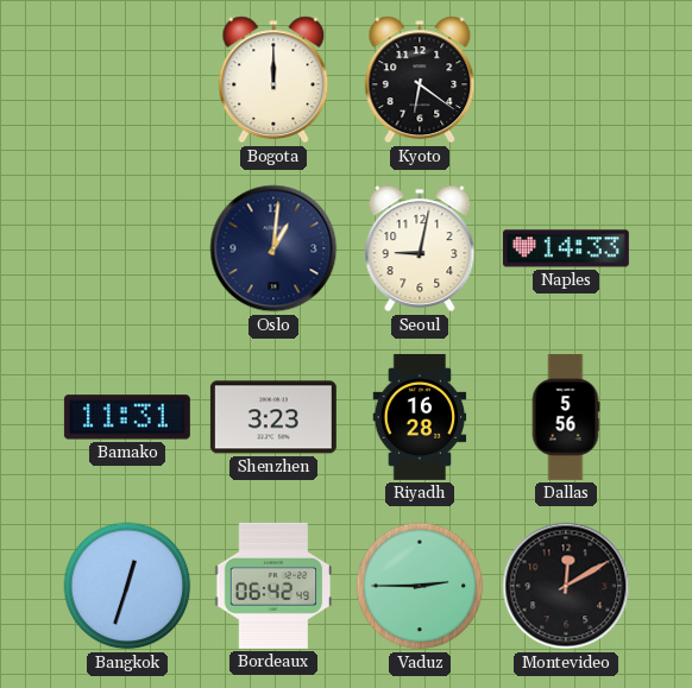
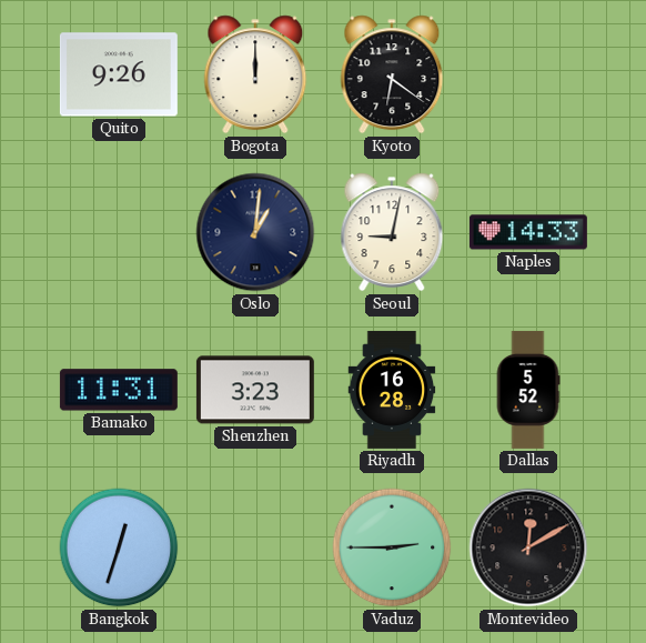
Quito: none -> 9:26 (119, 74)
Dallas: 5:56 -> 5:52 (528, 390)
Bordeaux: 06:42 -> none (273, 586)
